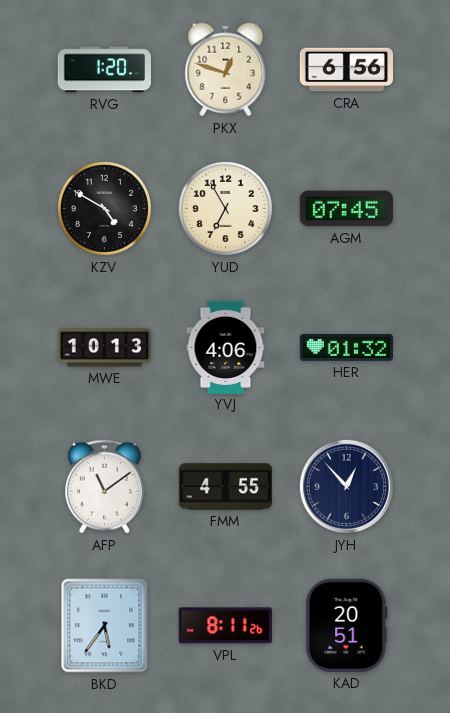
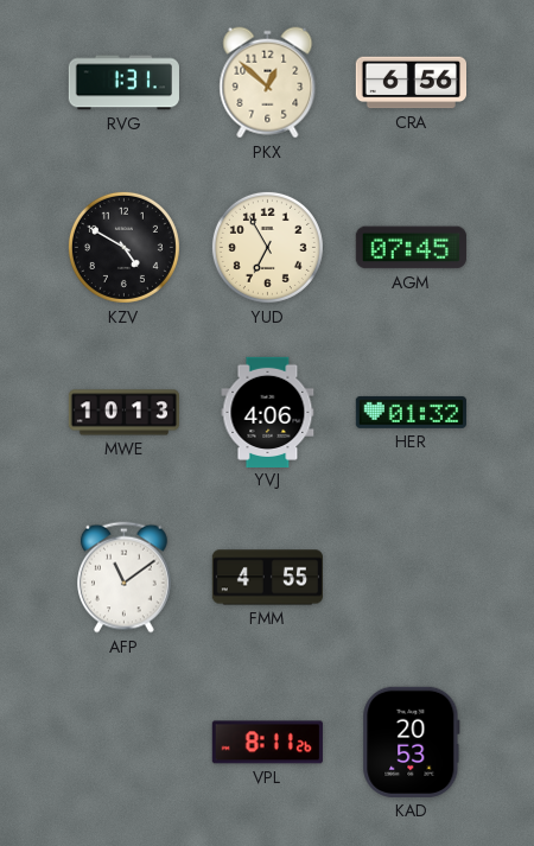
RVG: 1:20 -> 1:31 (123, 83)
PKX: 12:48 -> 12:52 (268, 83)
JYH: 12:53 -> none (346, 486)
BKD: 5:36 -> none (105, 626)
KAD: 20:51 -> 20:53 (412, 742)
